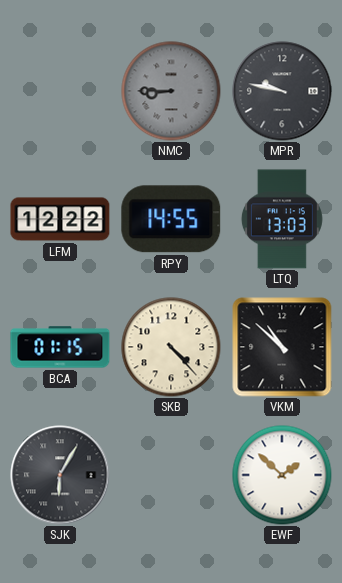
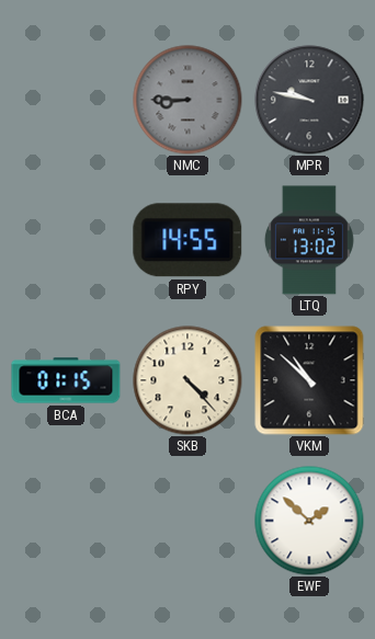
LFM: 12:22 -> none (60, 219)
LTQ: 13:03 -> 13:02 (309, 240)
SJK: 6:05 -> none (60, 475)
